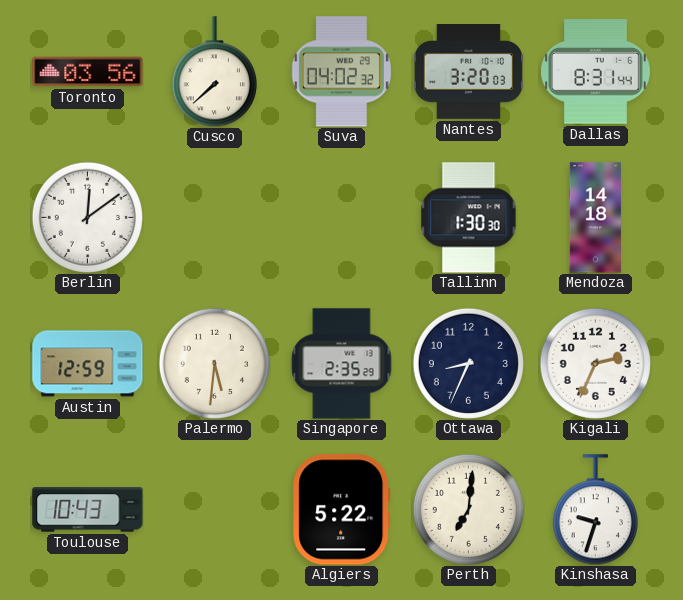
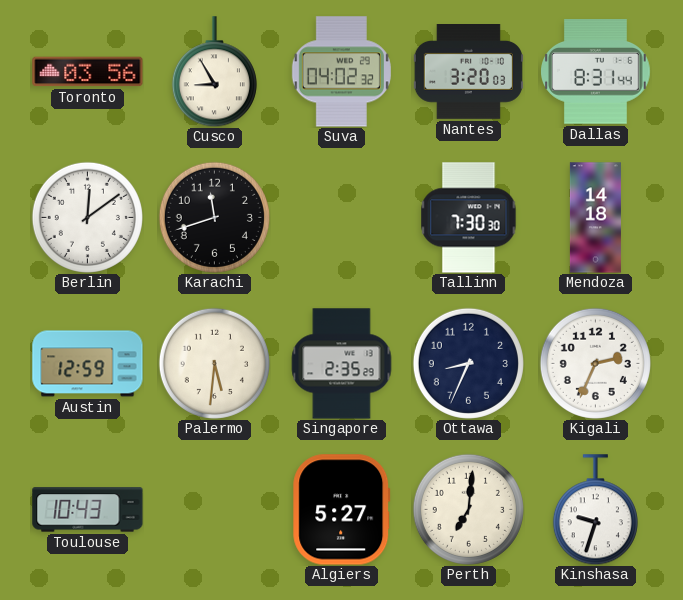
Cusco: 7:38 -> 8:55 (214, 72)
Karachi: none -> 11:42 (214, 217)
Tallinn: 1:30 -> 7:30 (469, 218)
Algiers: 5:22 -> 5:27 (342, 510)
